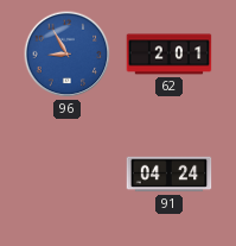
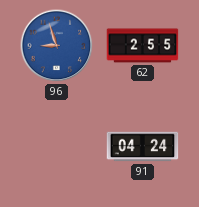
96: 8:55 -> 8:57 (57, 46)
62: 2:01 -> 2:55 (143, 46)
